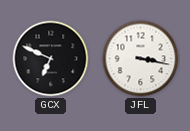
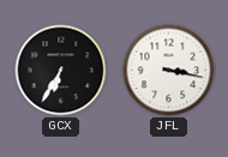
GCX: 6:49 -> 6:35 (61, 71)
